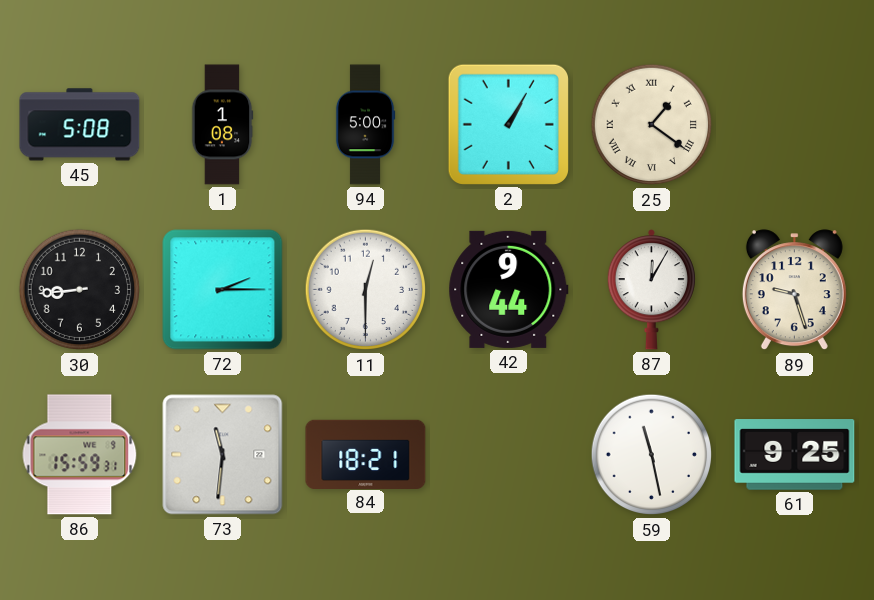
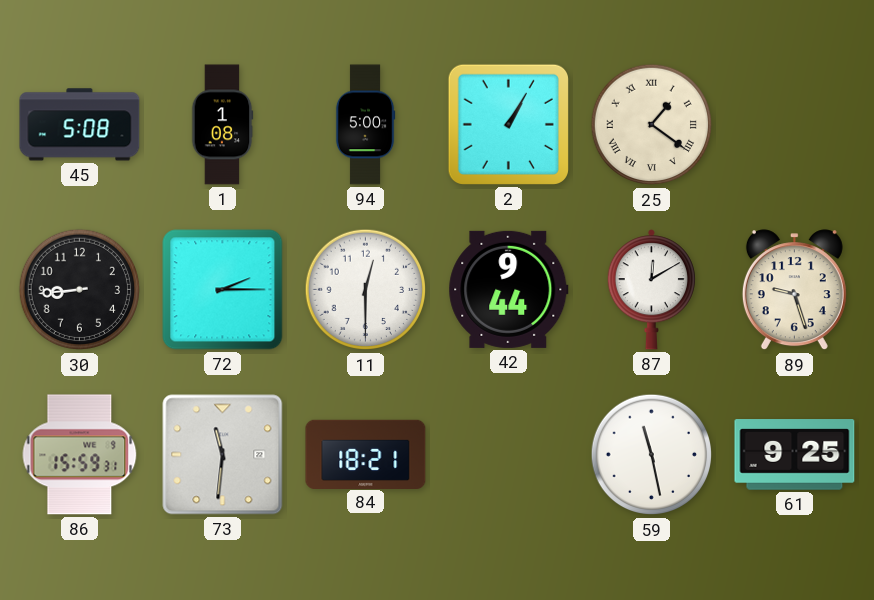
87: 12:05 -> 12:10 (651, 290)
